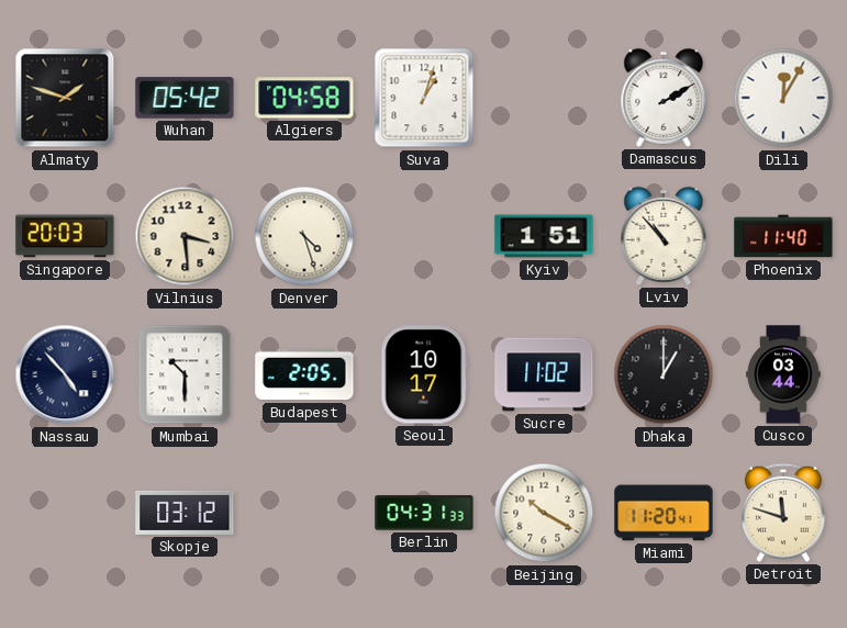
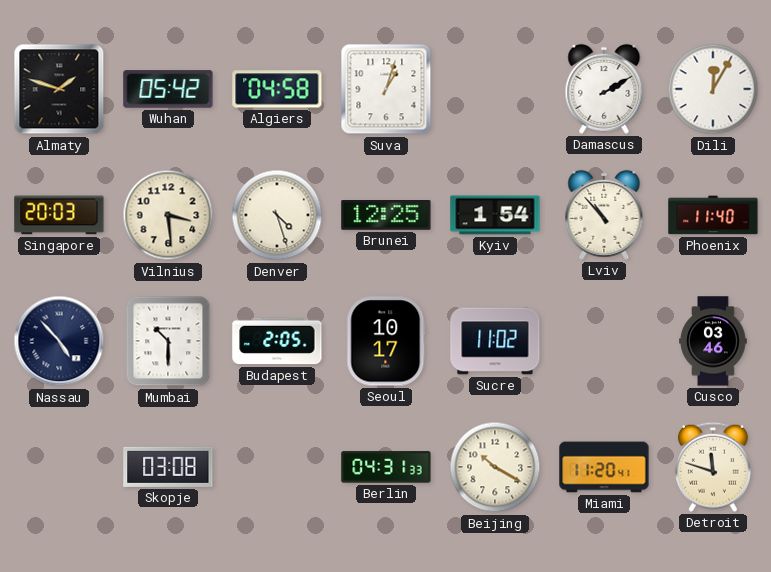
Brunei: none -> 12:25 (386, 216)
Kyiv: 1:51 -> 1:54 (495, 215)
Dhaka: 1:00 -> none (664, 374)
Cusco: 03:44 -> 03:46 (713, 341)
Skopje: 03:12 -> 03:08 (168, 467)
